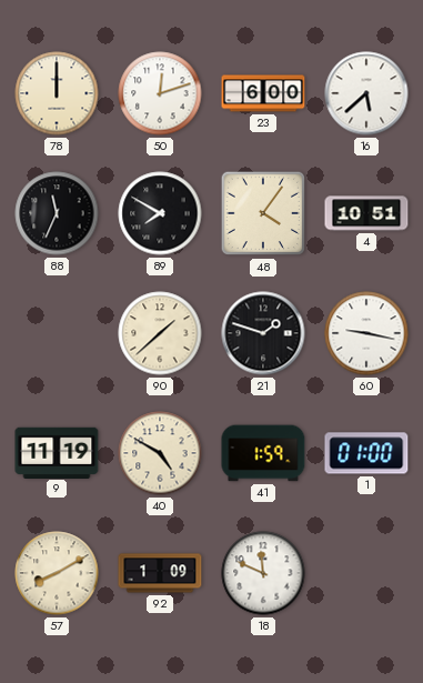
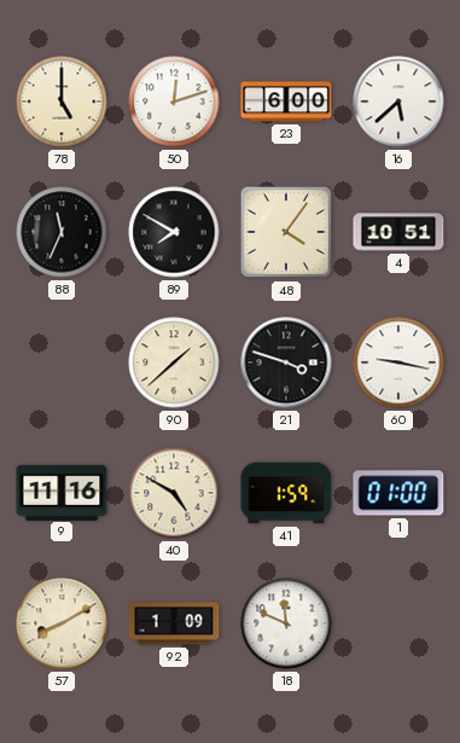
78: 12:00 -> 5:00 (62, 101)
21: 1:48 -> 3:48 (286, 362)
9: 11:19 -> 11:16 (62, 492)
